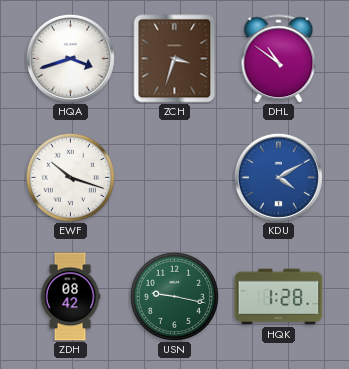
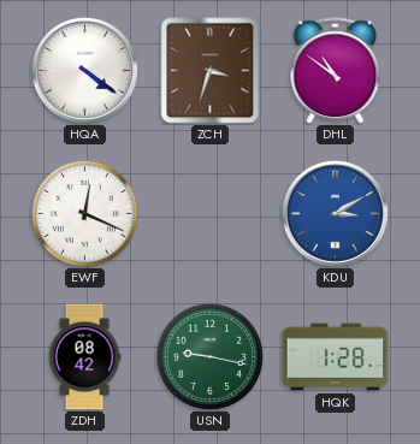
HQA: 3:42 -> 4:21 (84, 70)
EWF: 10:18 -> 12:19 (84, 213)
KDU: 4:10 -> 3:10 (335, 213)
